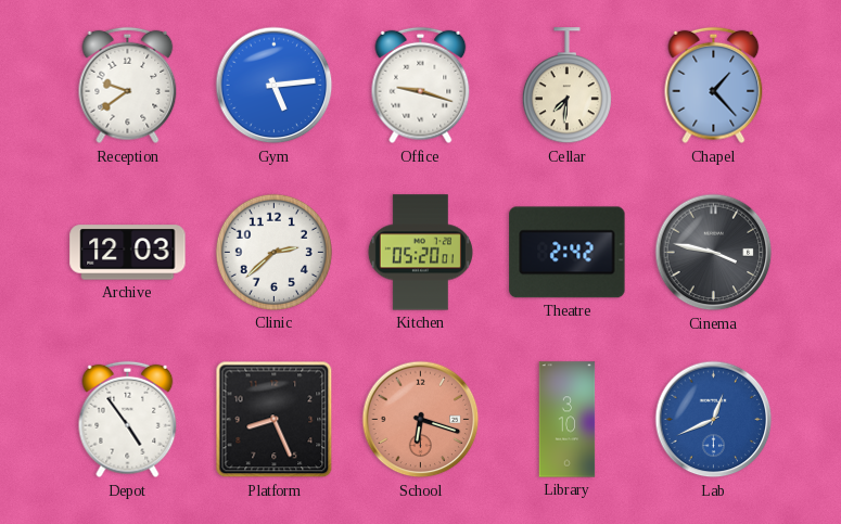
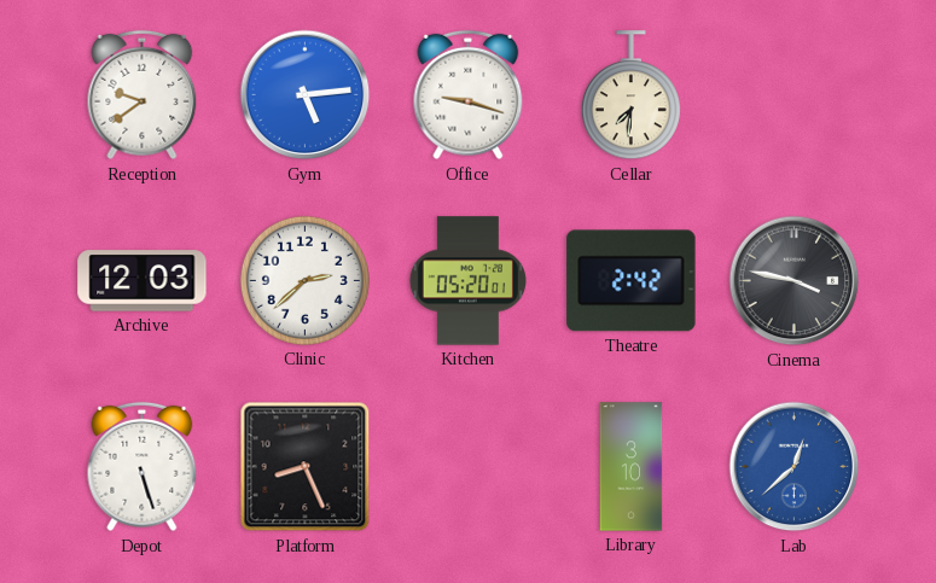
Chapel: 1:23 -> none (714, 86)
Depot: 4:54 -> 5:27 (143, 467)
School: 6:18 -> none (421, 420)
Lab: 12:41 -> 12:38 (795, 467)
